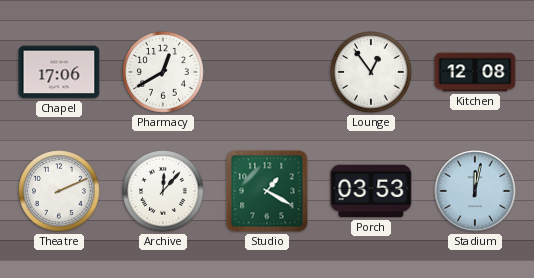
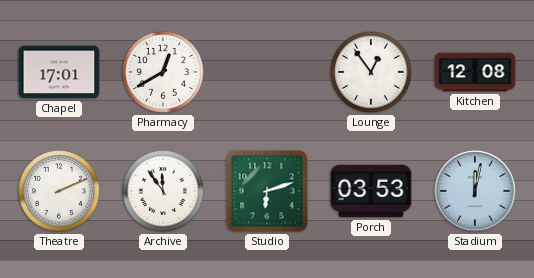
Chapel: 17:06 -> 17:01 (59, 72)
Archive: 12:07 -> 11:54 (163, 191)
Studio: 1:20 -> 6:12 (267, 191)
